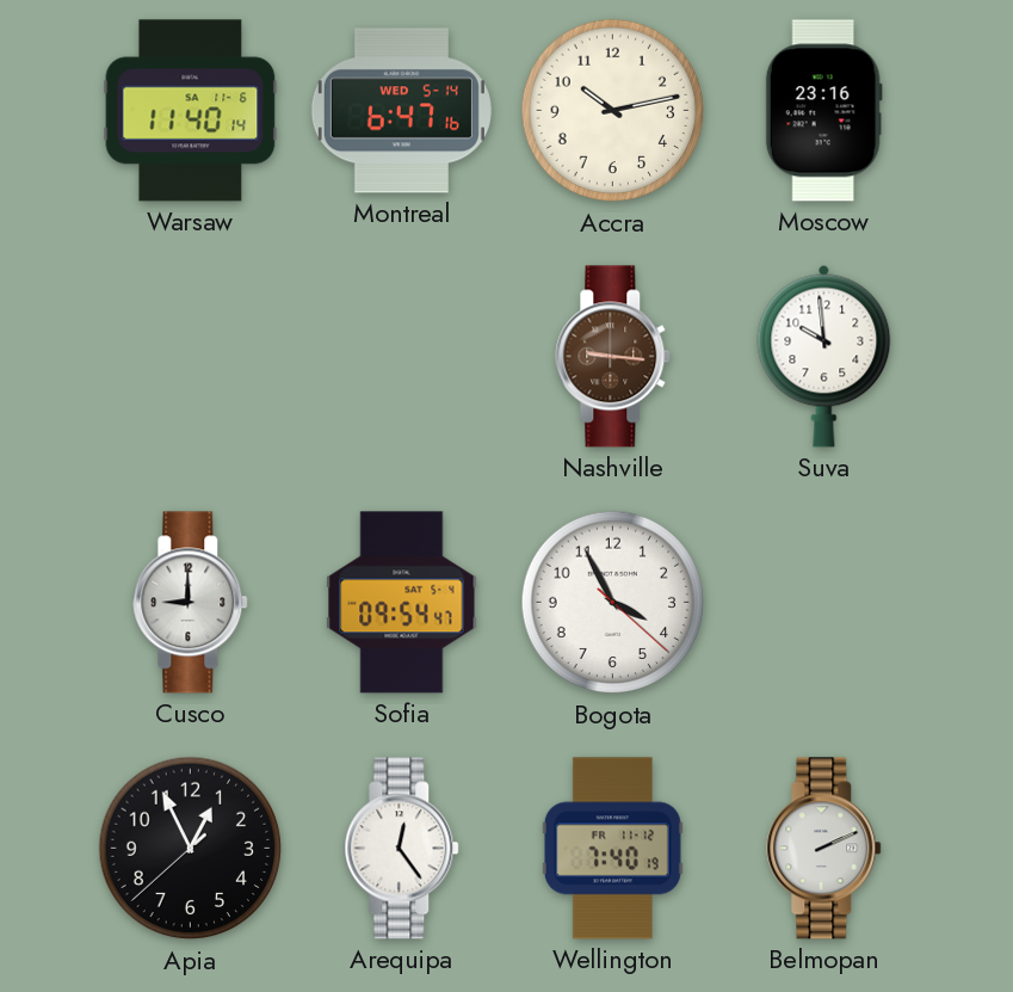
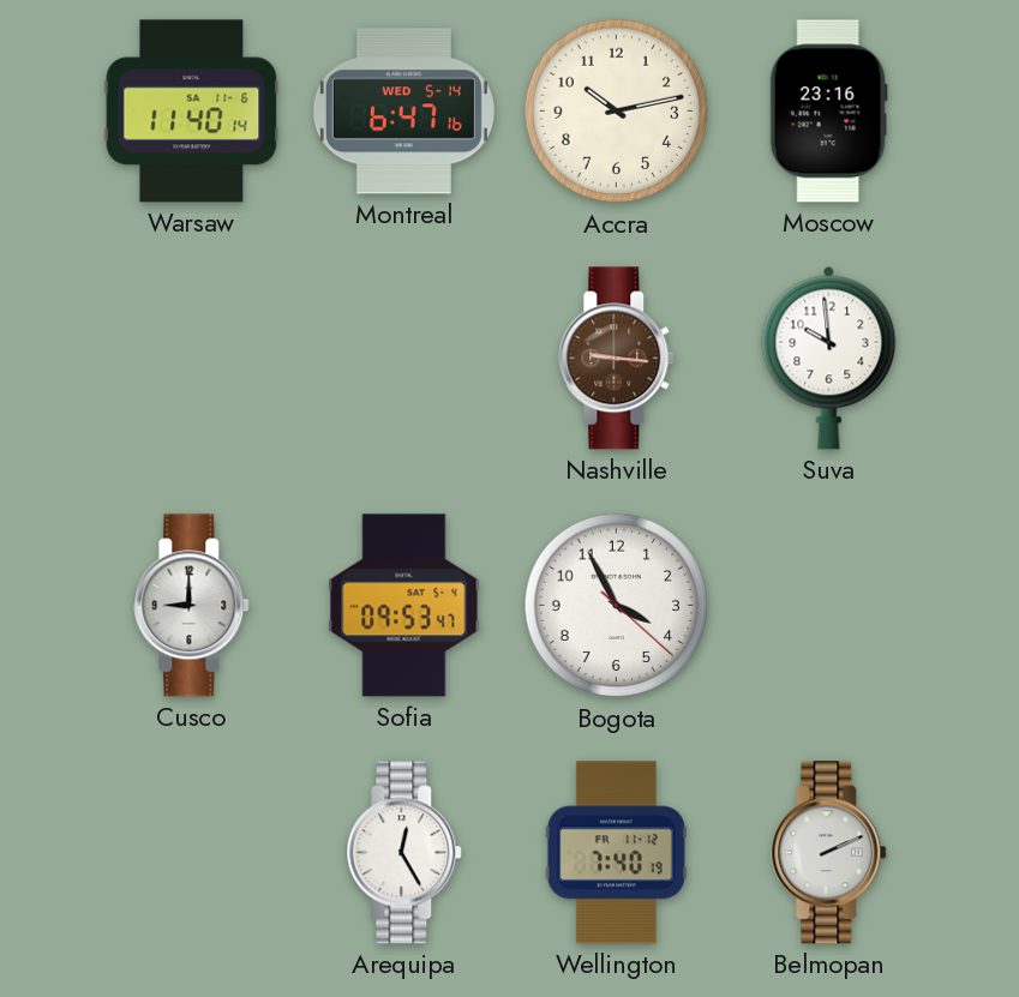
Sofia: 09:54 -> 09:53 (404, 606)
Apia: 12:55 -> none (191, 849)
Arequipa: 12:24 -> 12:25 (404, 853)
